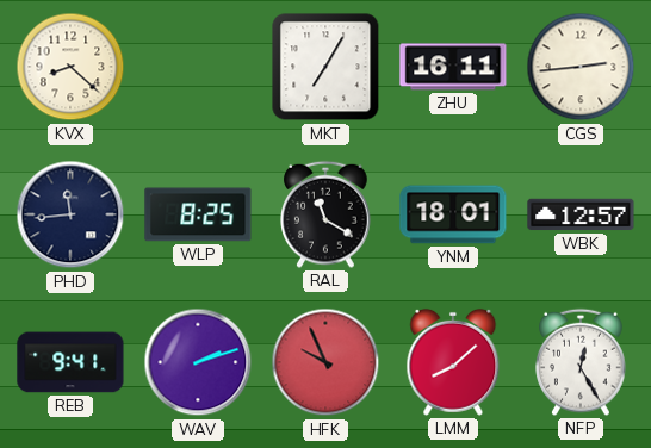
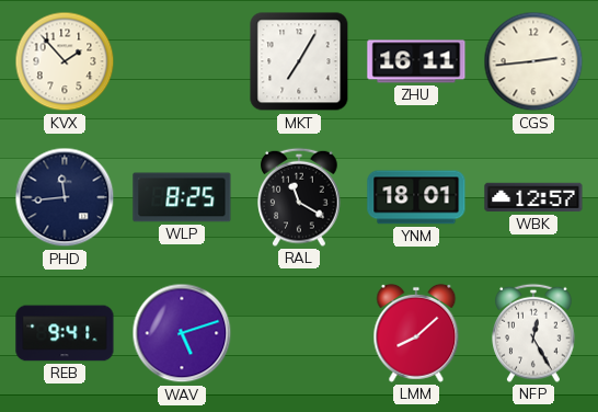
KVX: 8:22 -> 1:53 (65, 61)
WAV: 2:12 -> 5:12 (182, 333)
HFK: 9:56 -> none (325, 362)
